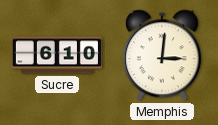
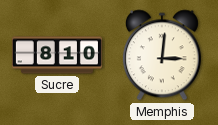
Sucre: 6:10 -> 8:10 (57, 55)
